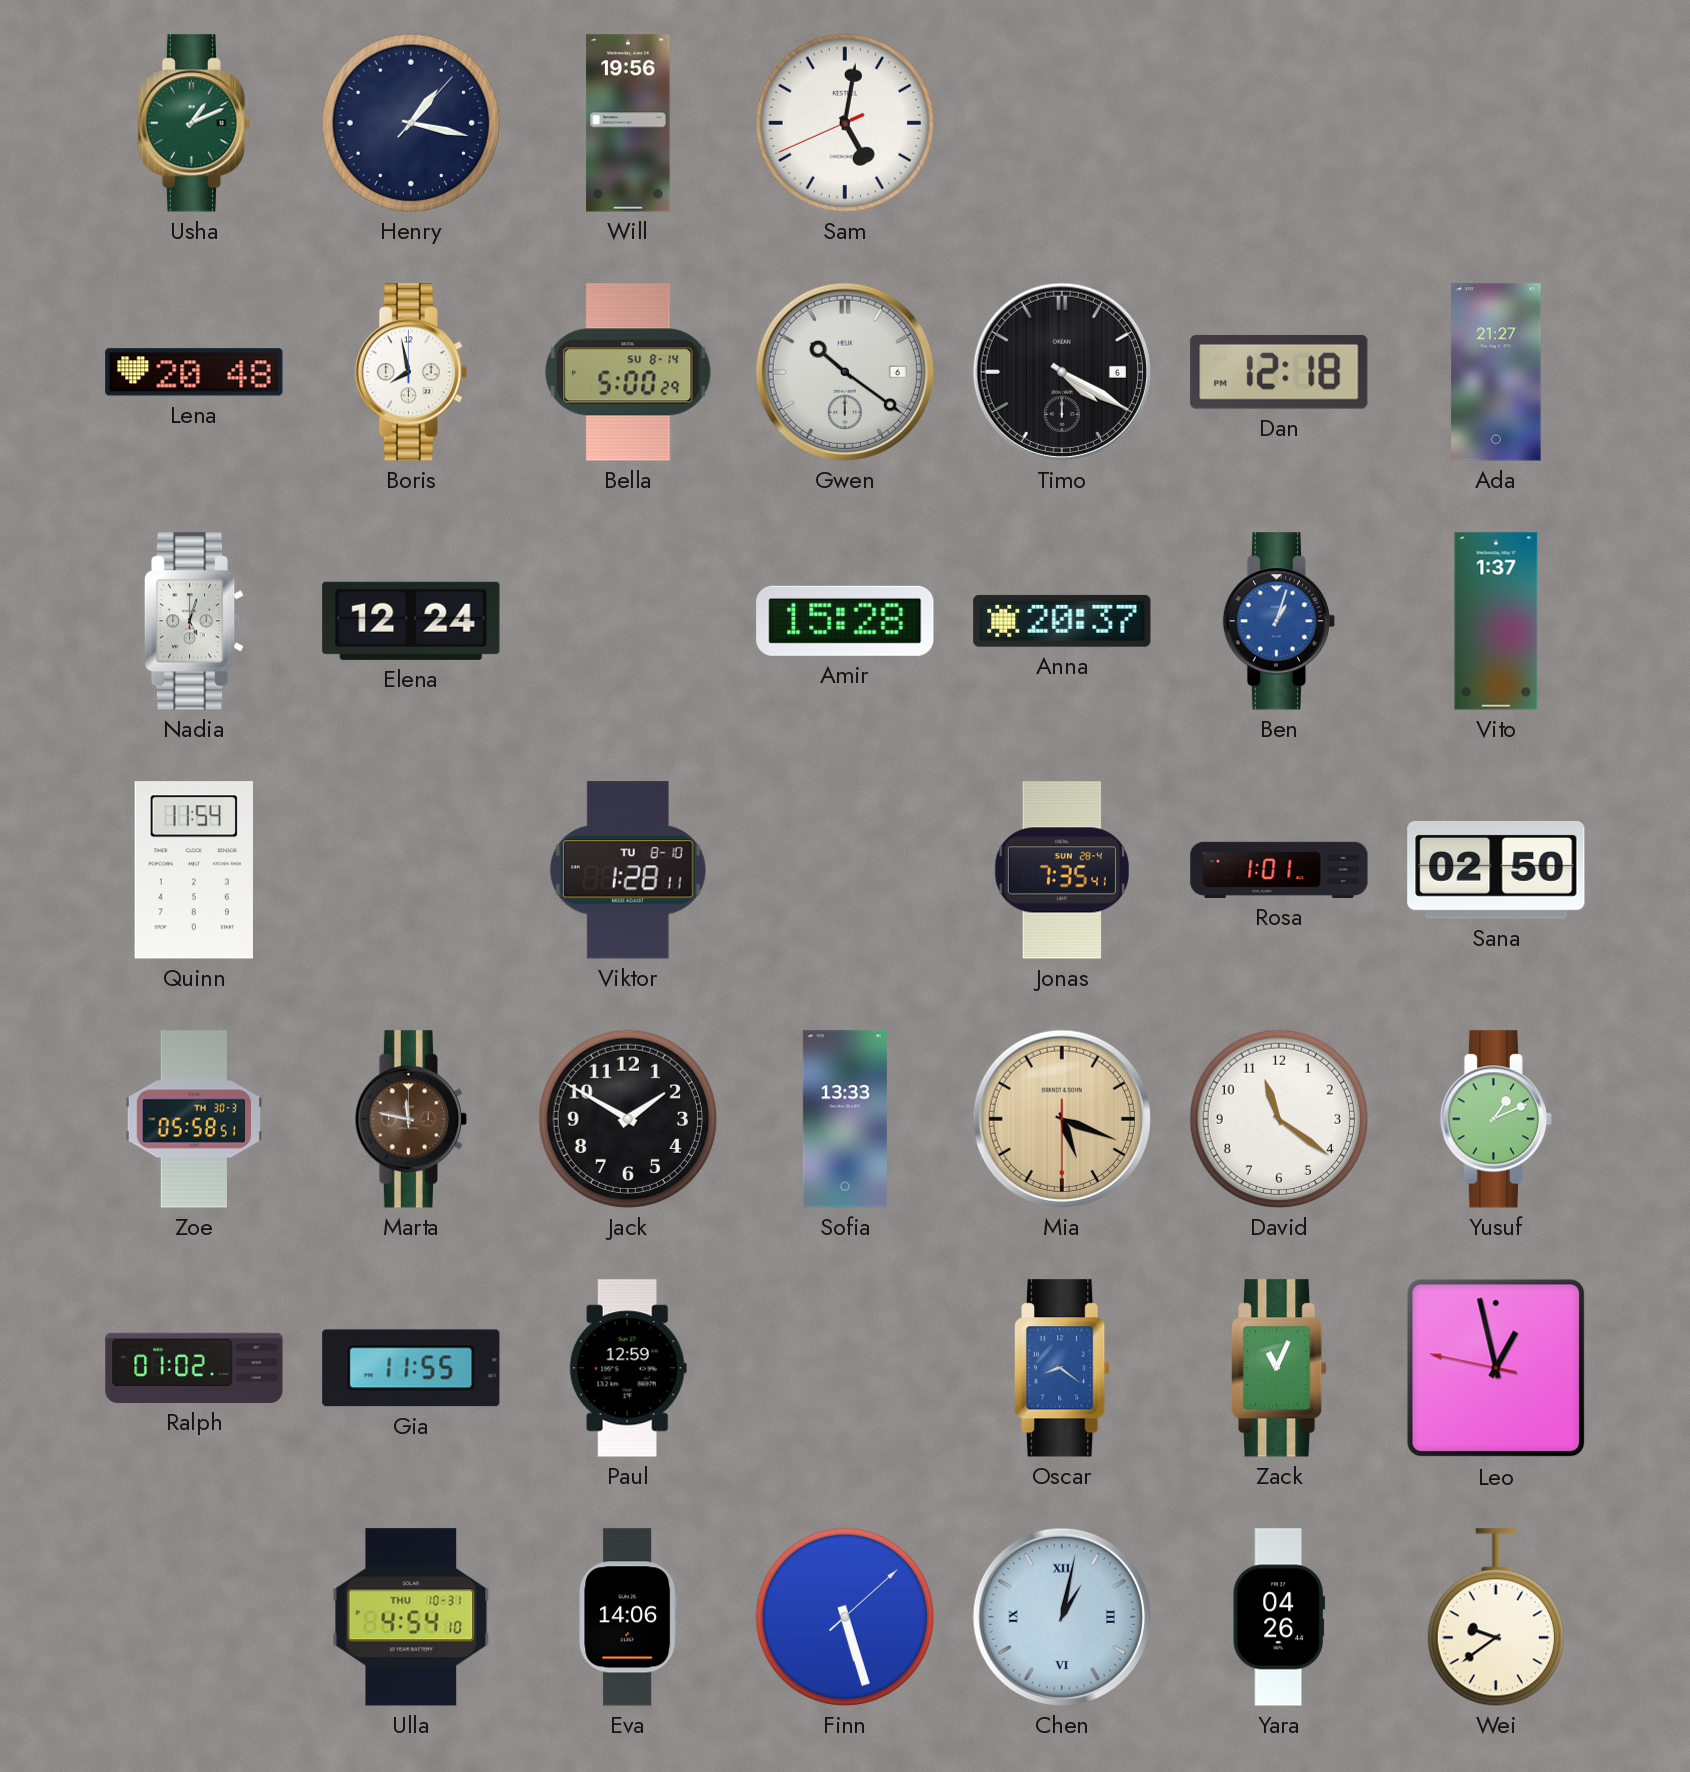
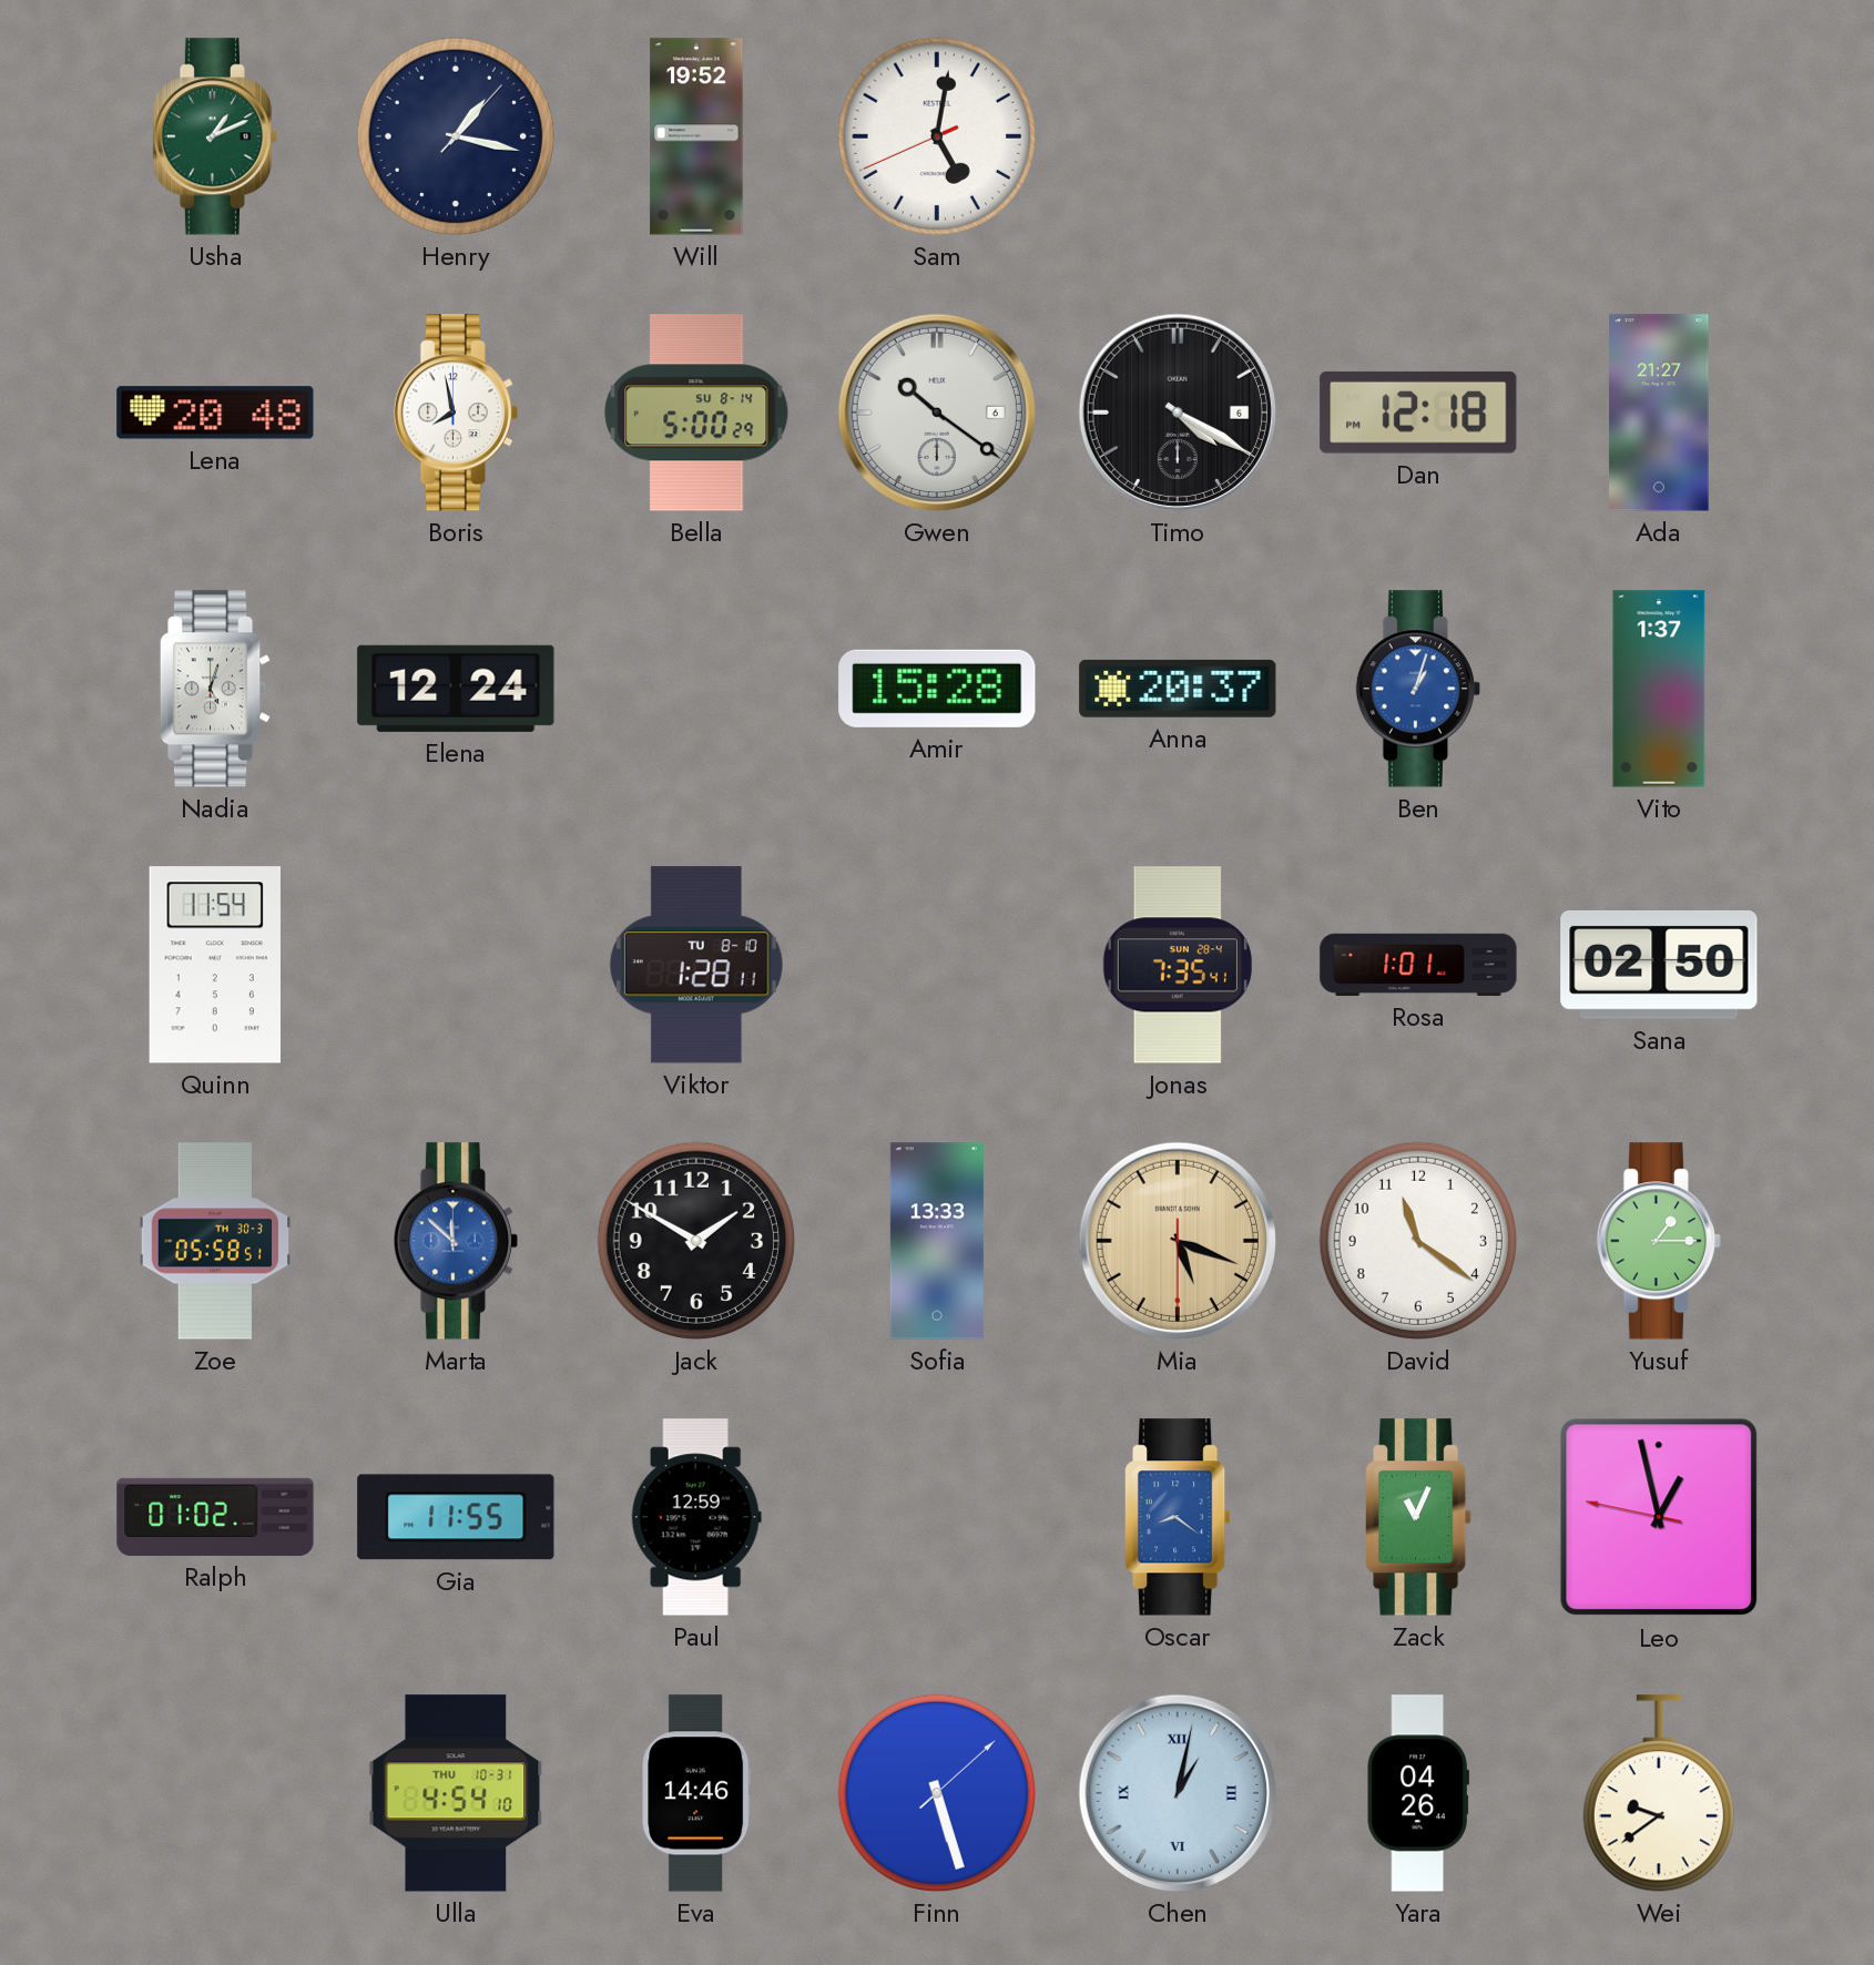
Will: 19:56 -> 19:52 (696, 136)
Marta: 11:47 -> 11:52 (455, 1241)
Marta dial: brown -> blue (455, 1241)
Yusuf: 1:11 -> 1:15 (1658, 1241)
Eva: 14:06 -> 14:46 (696, 1793)
